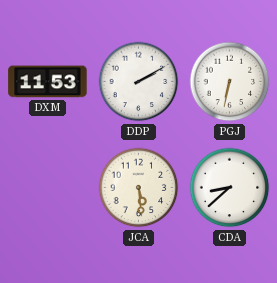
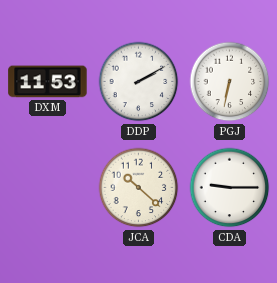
JCA: 5:29 -> 10:22 (139, 188)
CDA: 8:38 -> 9:15 (230, 188)
